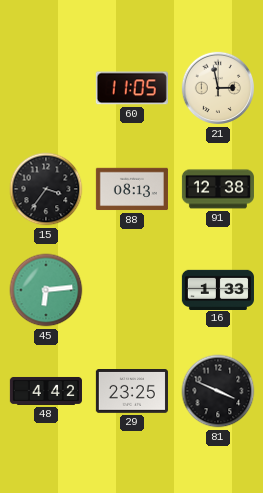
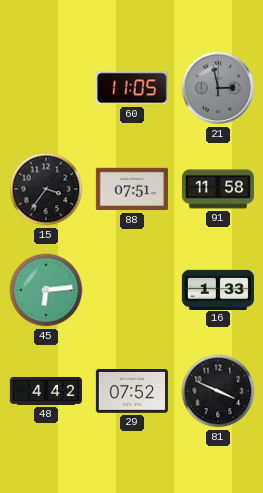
21 dial: cream -> grey (218, 88)
88: 08:13 -> 07:51 (132, 189)
91: 12:38 -> 11:58 (218, 189)
29: 23:25 -> 07:52 (132, 392)
